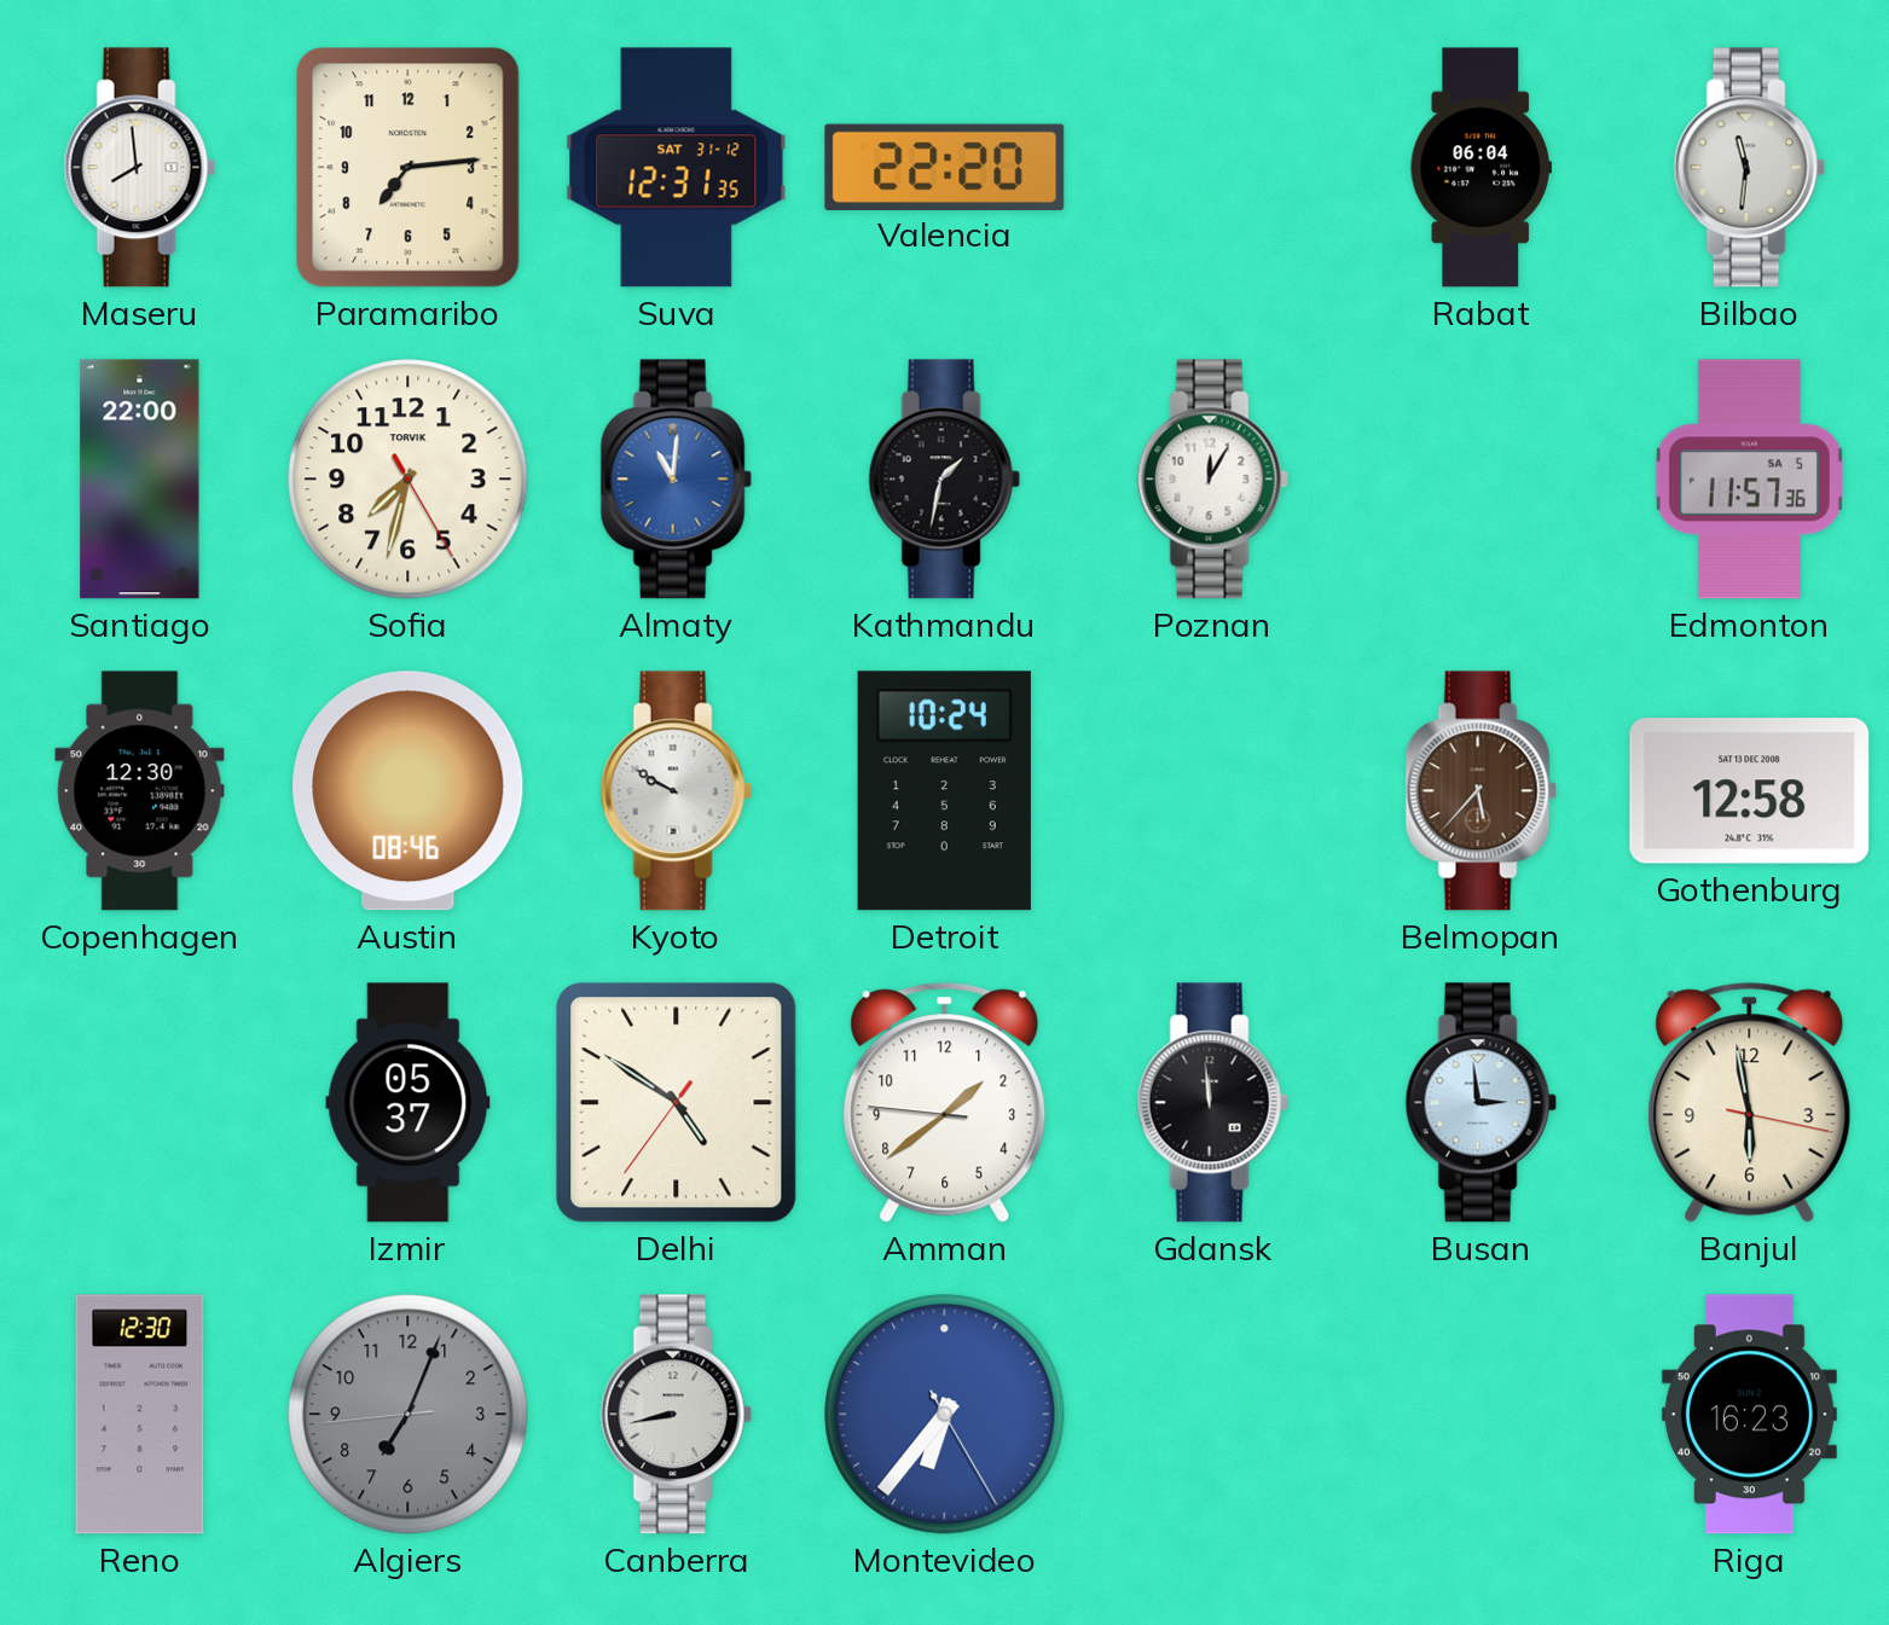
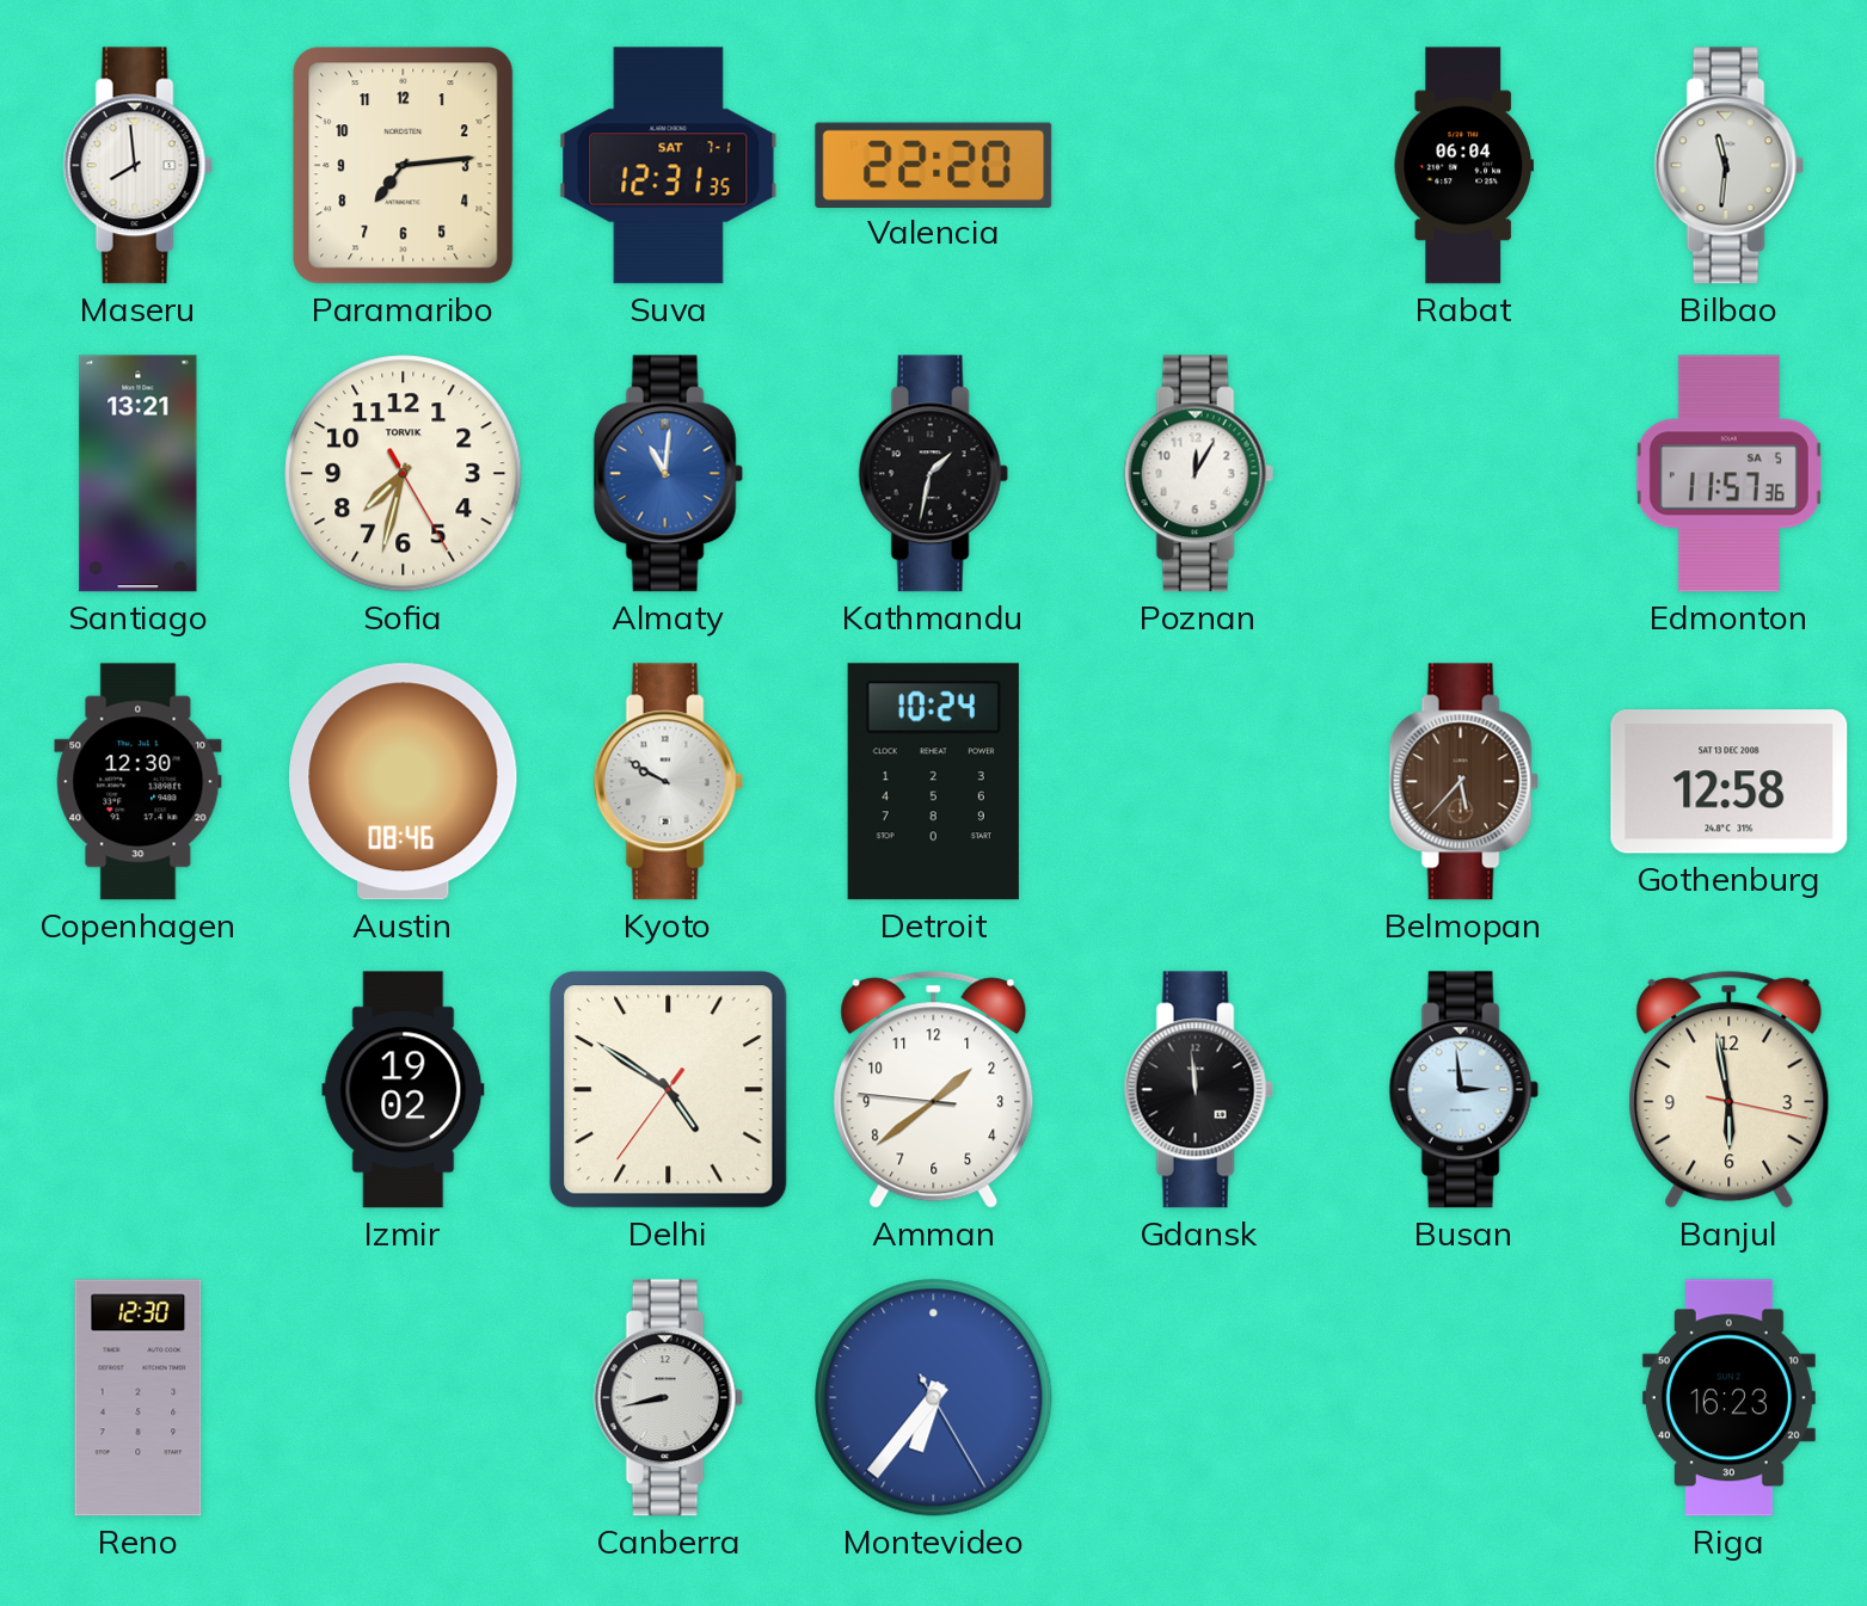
Suva date: SAT 31-12 -> SAT 7-1 (669, 166)
Santiago: 22:00 -> 13:21 (139, 474)
Izmir: 05:37 -> 19:02 (404, 1090)
Algiers: 7:03 -> none (408, 1415)
